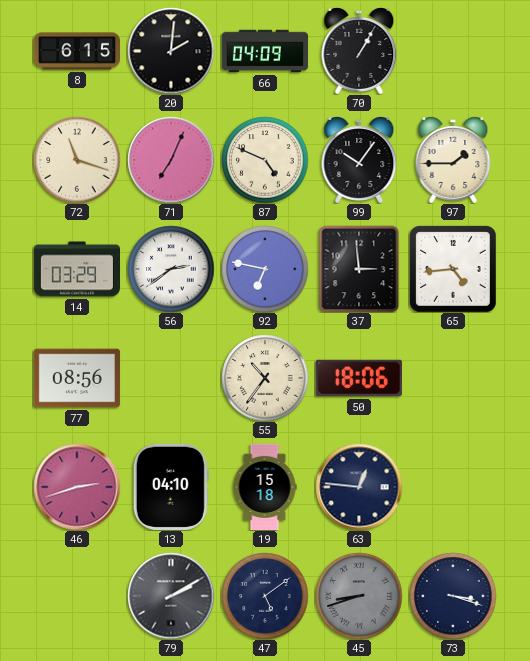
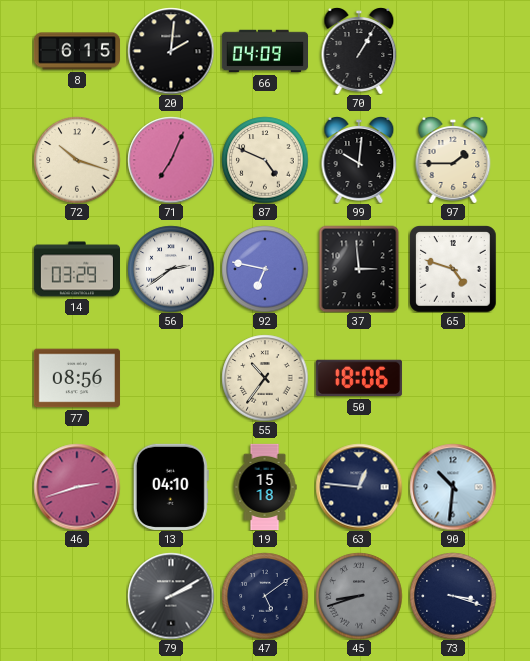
72: 11:18 -> 10:18 (77, 160)
99: 10:06 -> 10:01 (359, 160)
65: 4:44 -> 4:48 (453, 269)
90: none -> 10:31 (453, 487)
